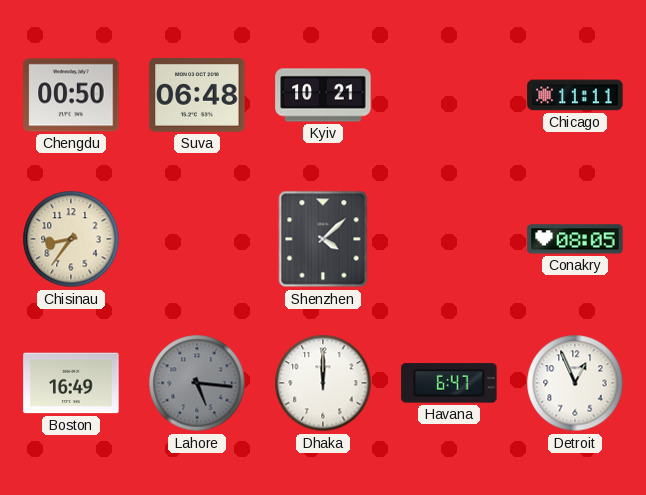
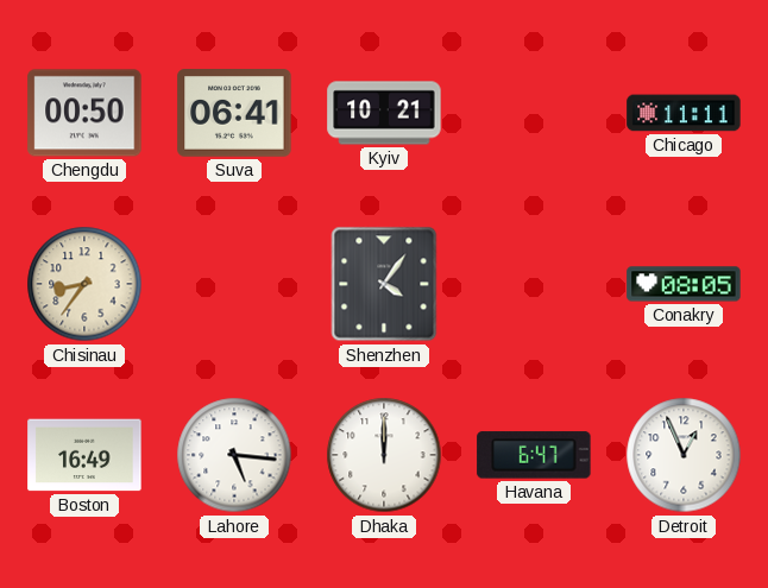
Suva: 06:48 -> 06:41 (234, 113)
Shenzhen: 4:08 -> 4:06 (384, 284)
Lahore dial: grey -> white (234, 455)
